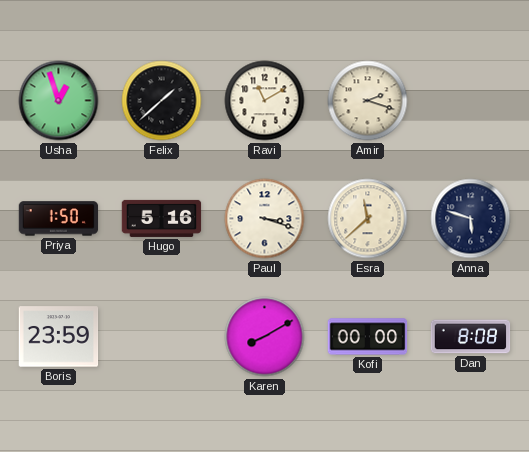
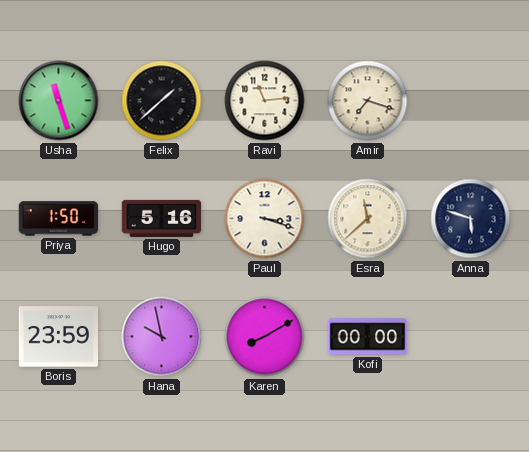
Usha: 12:57 -> 11:27 (59, 101)
Ravi: 11:10 -> 11:14 (265, 101)
Amir: 2:18 -> 7:18 (368, 101)
Hana: none -> 9:58 (162, 337)
Dan: 8:08 -> none (471, 337)
